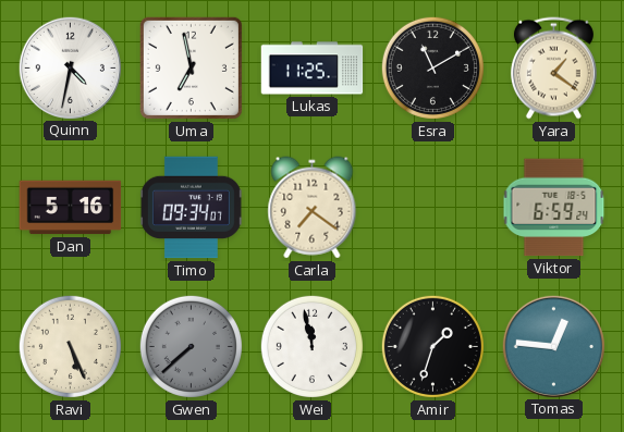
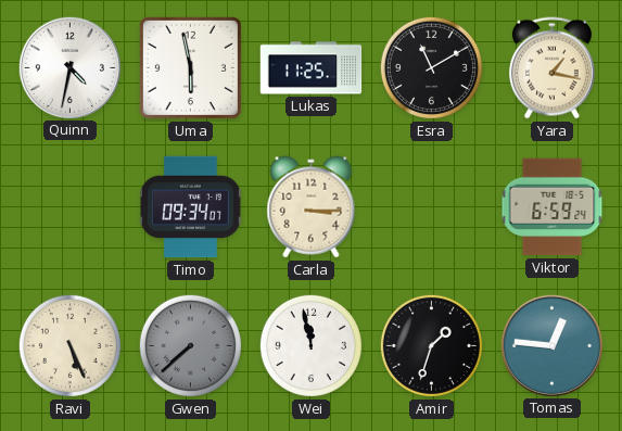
Uma: 6:58 -> 5:58 (190, 67)
Yara: 1:21 -> 1:17 (551, 68)
Dan: 5:16 -> none (71, 208)
Carla: 7:21 -> 3:15 (312, 207)
